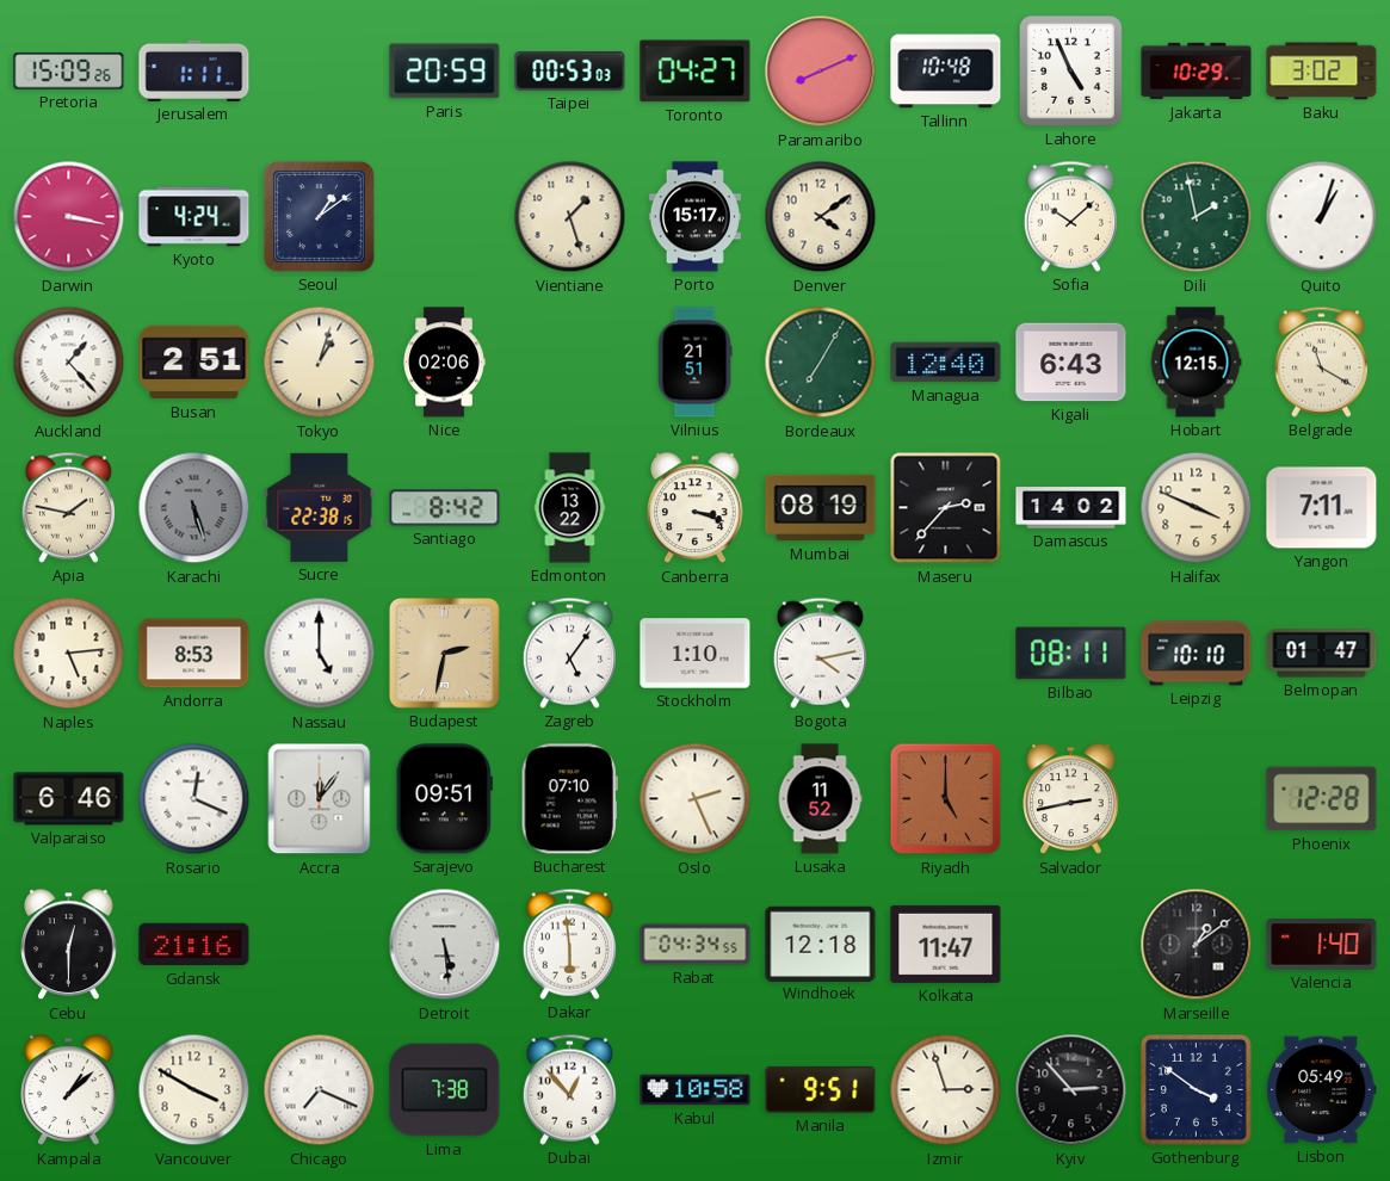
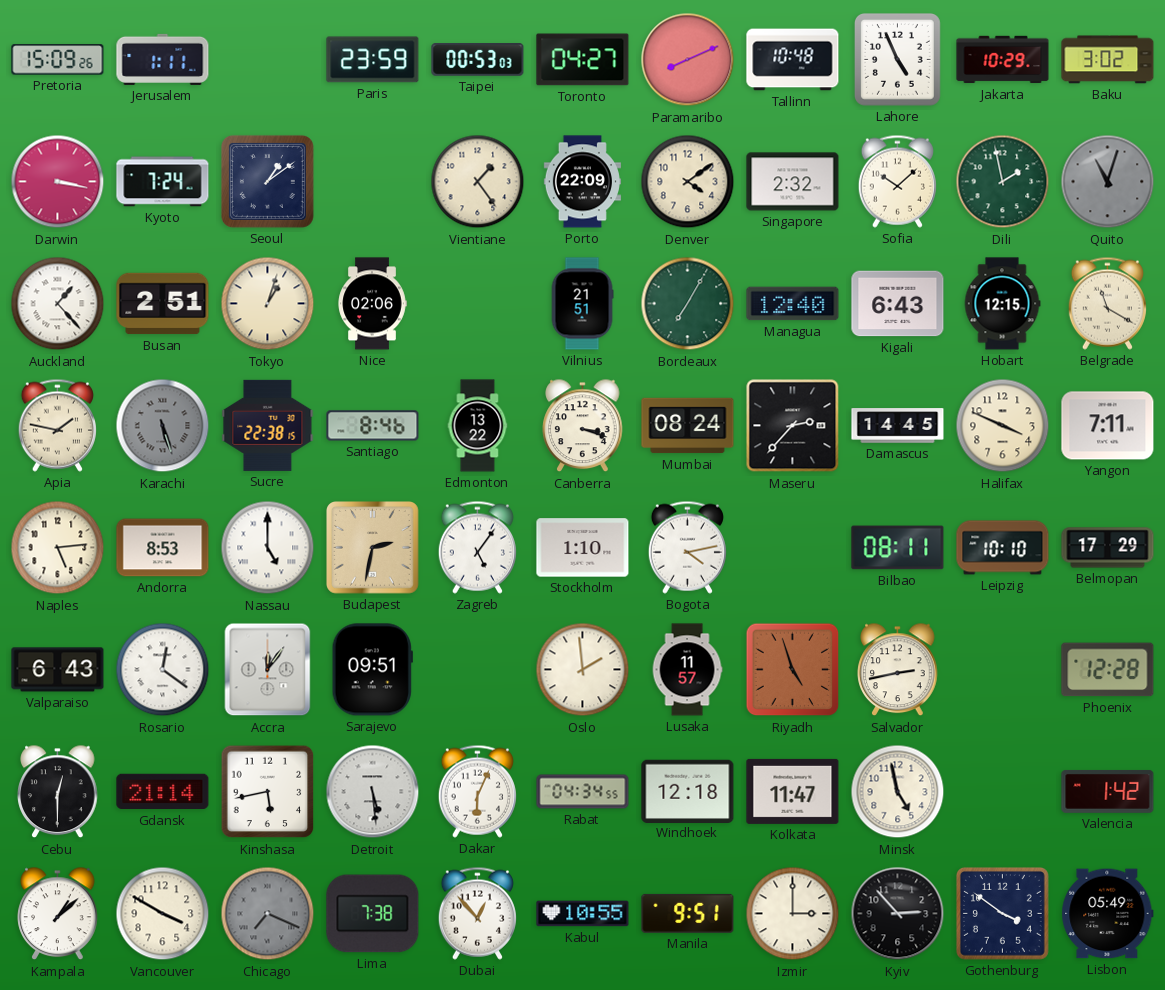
Paris: 20:59 -> 23:59 (373, 60)
Kyoto: 4:24 -> 7:24 (163, 182)
Vientiane: 1:27 -> 1:24 (478, 182)
Porto: 15:17 -> 22:09 (582, 182)
Singapore: none -> 2:32 (793, 182)
Quito: 1:03 -> 11:03 (1108, 182)
Quito dial: white -> grey (1108, 182)
Santiago: 8:42 -> 8:46 (373, 426)
Mumbai: 08:19 -> 08:24 (688, 426)
Damascus: 14:02 -> 14:45 (898, 426)
Belmopan: 01:47 -> 17:29 (1108, 548)
Valparaiso: 6:46 -> 6:43 (58, 670)
Rosario: 12:19 -> 12:21 (163, 670)
Bucharest: 07:10 -> none (569, 799)
Oslo: 2:26 -> 1:59 (583, 670)
Lusaka: 11:52 -> 11:57 (687, 670)
Riyadh: 5:00 -> 4:57 (793, 670)
Gdansk: 21:16 -> 21:14 (163, 792)
Kinshasa: none -> 5:43 (268, 792)
Dakar: 5:59 -> 6:04 (477, 791)
Minsk: none -> 4:58 (898, 792)
Marseille: 1:09 -> none (1197, 945)
Valencia: 1:40 -> 1:42 (1108, 791)
Chicago dial: white -> grey (268, 914)
Kabul: 10:58 -> 10:55 (583, 914)
Izmir: 2:57 -> 3:00 (793, 914)
